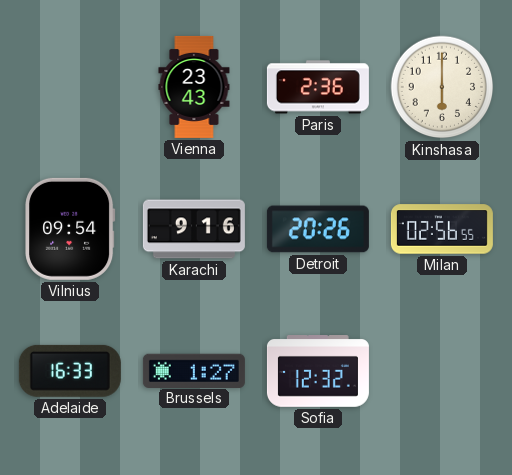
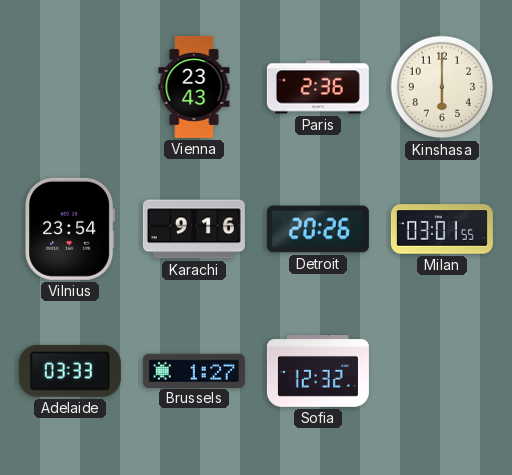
Vilnius: 09:54 -> 23:54 (70, 229)
Milan: 02:56 -> 03:01 (442, 229)
Adelaide: 16:33 -> 03:33 (70, 371)
